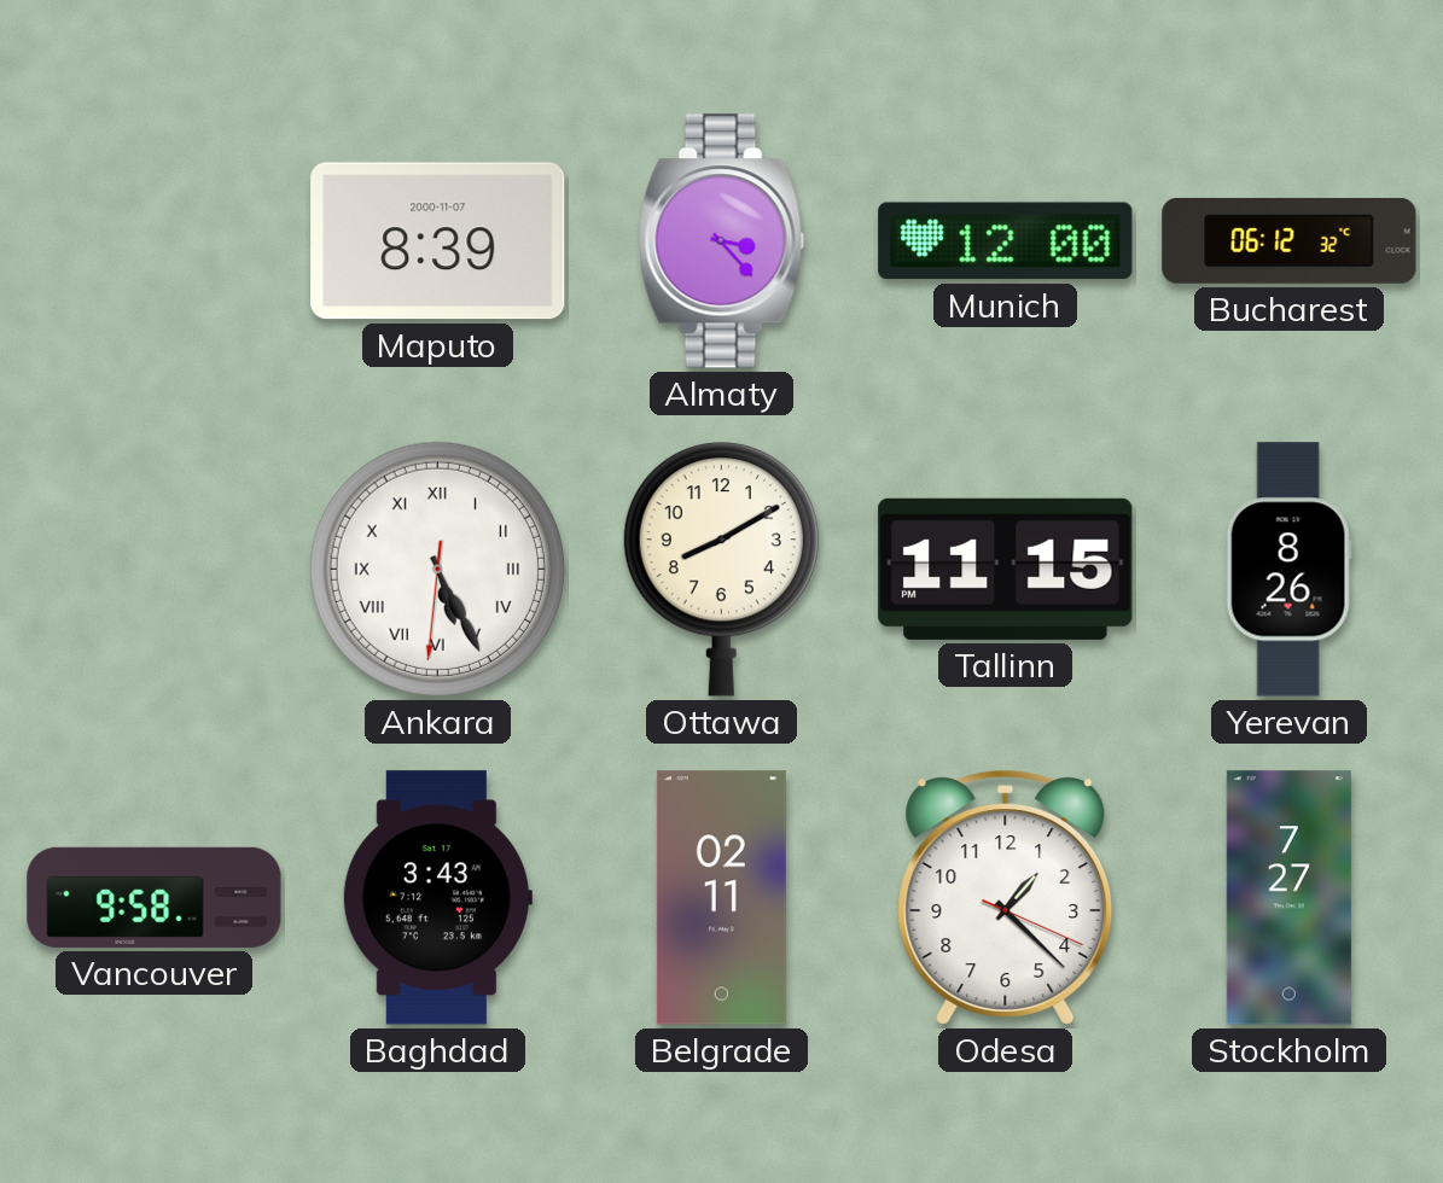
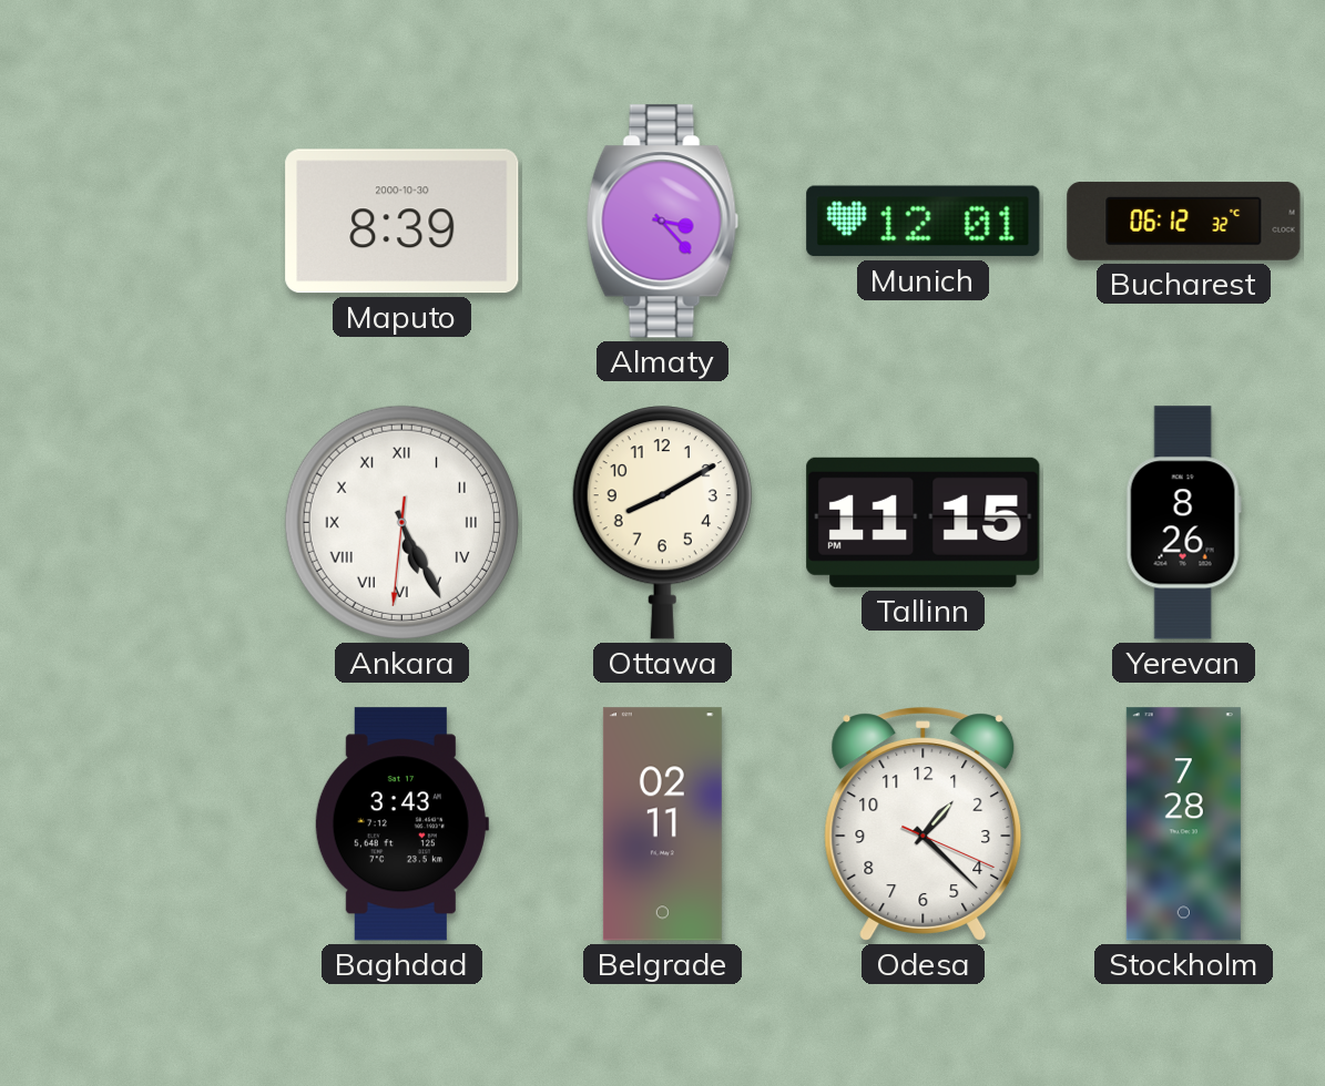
Maputo date: 2000-11-07 -> 2000-10-30 (402, 222)
Munich: 12:00 -> 12:01 (924, 222)
Vancouver: 9:58 -> none (155, 897)
Stockholm: 7:27 -> 7:28 (1183, 824)
